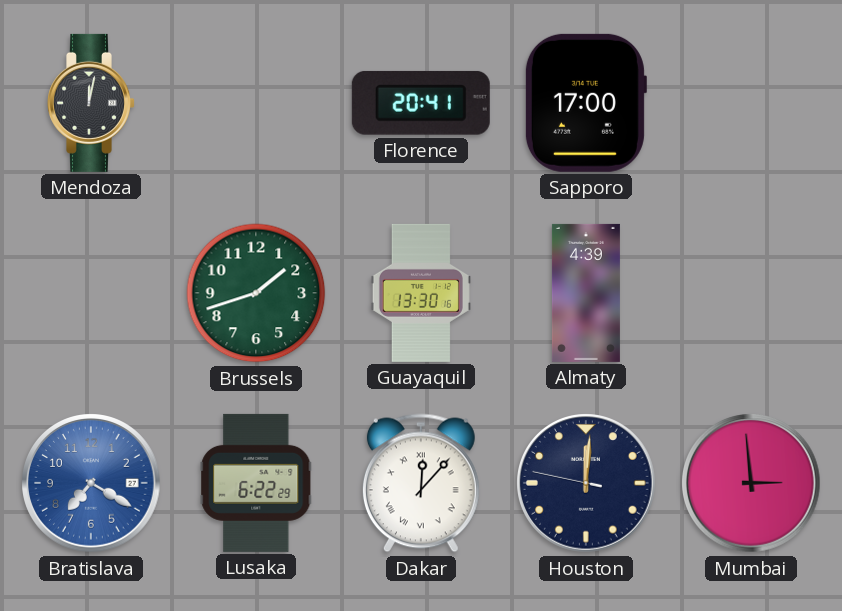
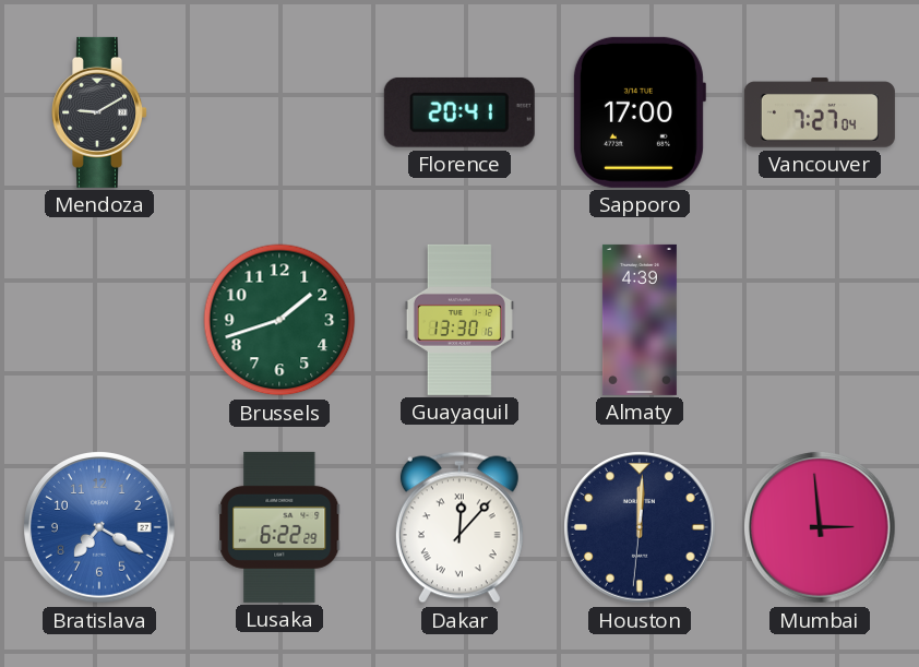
Mendoza: 12:02 -> 9:10 (100, 112)
Vancouver: none -> 7:27 (820, 112)
Houston: 12:00:47 -> 12:00:31 (640, 527)
